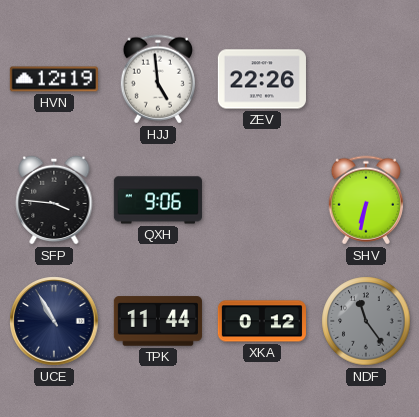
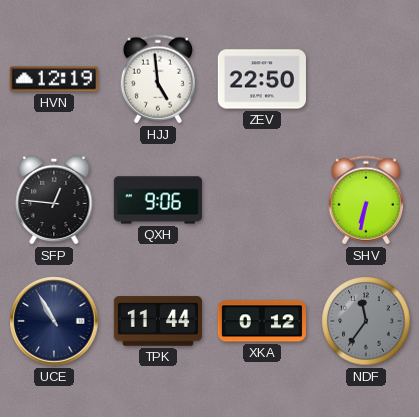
ZEV: 22:26 -> 22:50 (262, 79)
SFP: 3:46 -> 12:46 (54, 200)
NDF: 11:24 -> 11:36 (366, 321)
